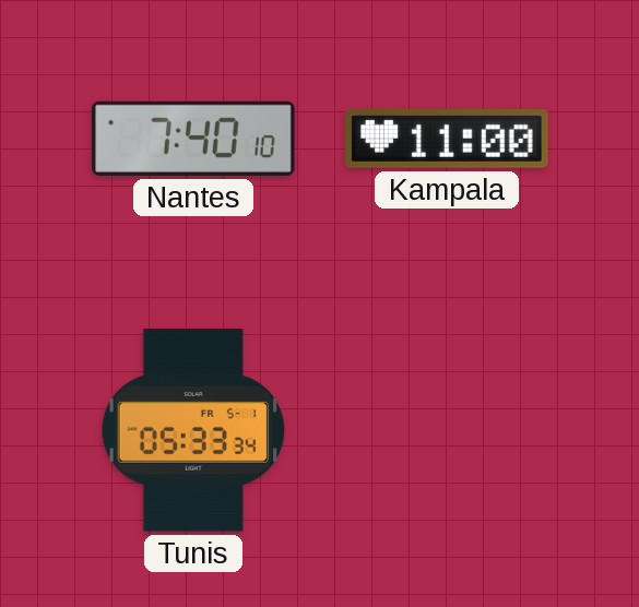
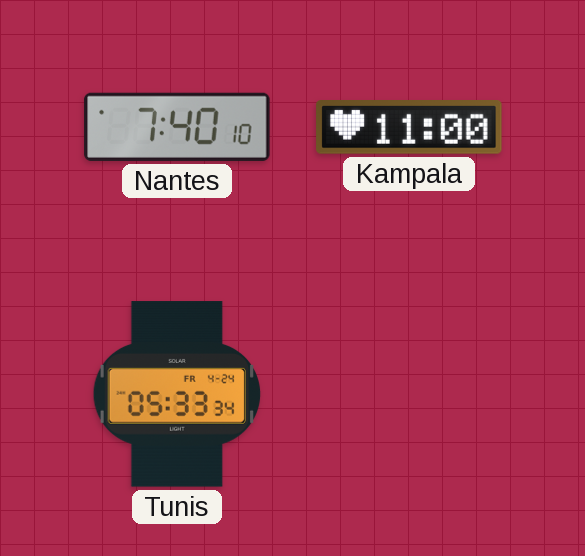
Tunis date: FR 5-1 -> FR 4-24 (176, 394)
